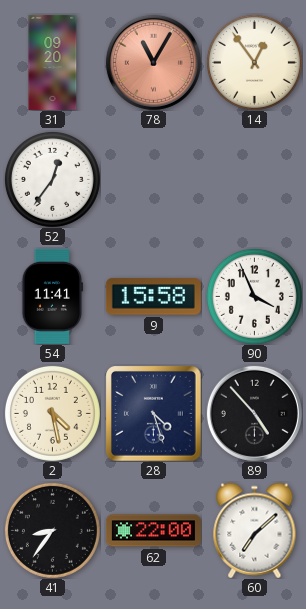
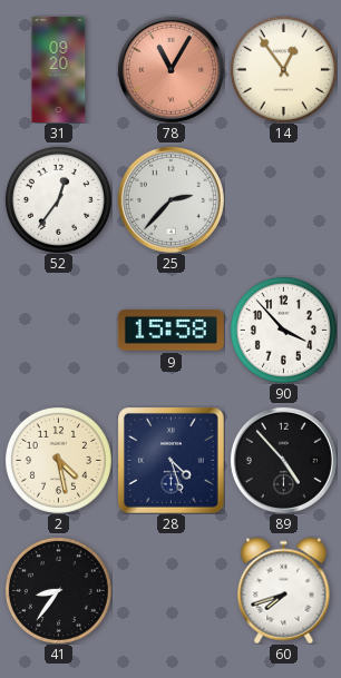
25: none -> 2:37 (170, 199)
54: 11:41 -> none (53, 296)
90: 3:56 -> 3:53 (283, 330)
62: 22:00 -> none (153, 531)
60: 7:08 -> 7:42 (284, 590)
